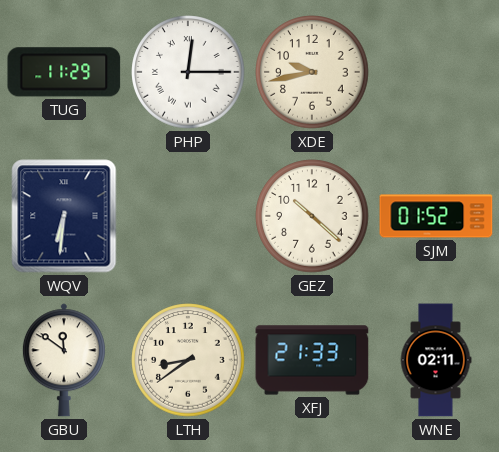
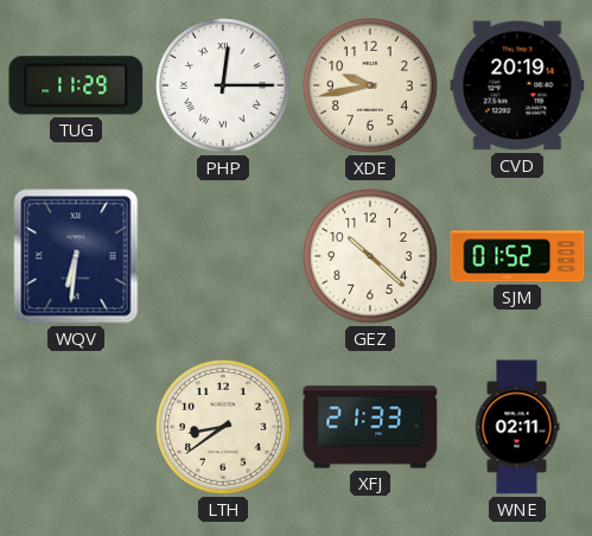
CVD: none -> 20:19 (517, 85)
GBU: 11:51 -> none (64, 360)
